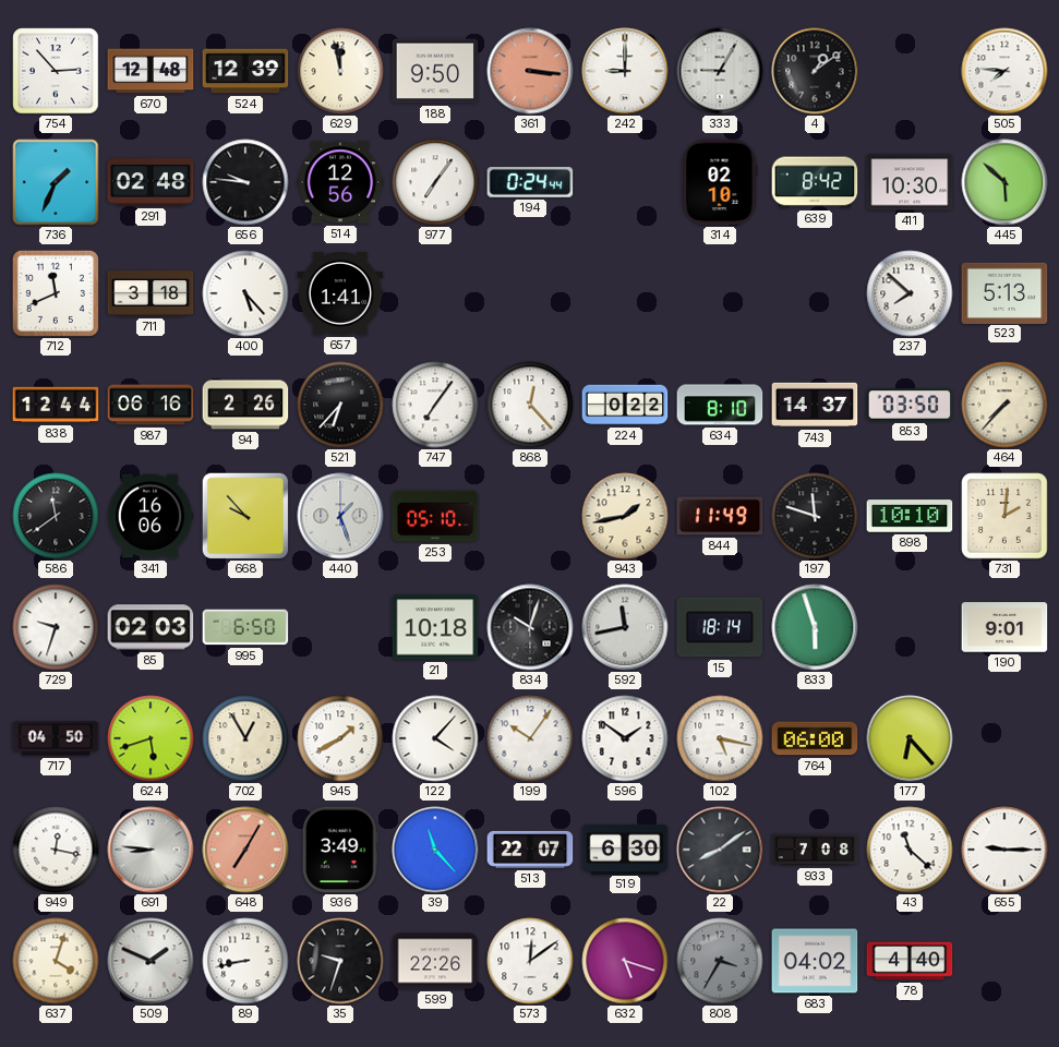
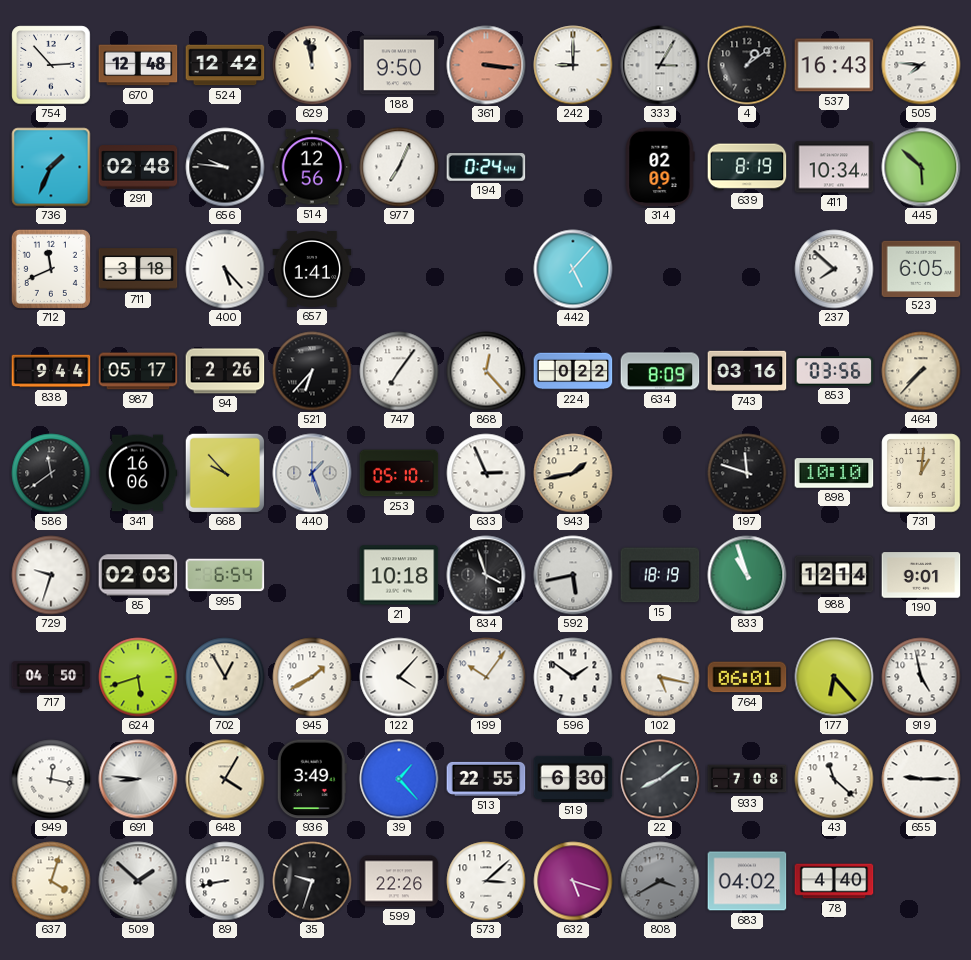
524: 12:39 -> 12:42 (225, 65)
333: 9:05 -> 3:05 (660, 65)
537: none -> 16:43 (834, 65)
977: 7:06 -> 7:04 (399, 167)
314: 02:10 -> 02:09 (660, 167)
639: 8:42 -> 8:19 (747, 167)
411: 10:30 -> 10:34 (834, 167)
442: none -> 5:07 (573, 269)
523: 5:13 -> 6:05 (921, 268)
838: 12:44 -> 9:44 (51, 371)
987: 06:16 -> 05:17 (138, 371)
634: 8:10 -> 8:09 (660, 371)
743: 14:37 -> 03:16 (747, 371)
853: 03:50 -> 03:56 (834, 371)
633: none -> 2:56 (486, 473)
844: 11:49 -> none (720, 516)
731: 2:01 -> 1:01 (921, 473)
995: 6:50 -> 6:54 (225, 575)
834: 10:03 -> 3:57 (486, 575)
592: 11:43 -> 5:43 (573, 575)
15: 18:14 -> 18:19 (660, 575)
833: 5:57 -> 10:57 (747, 575)
988: none -> 12:14 (834, 575)
764: 06:00 -> 06:01 (747, 677)
919: none -> 4:58 (921, 677)
648: 7:05 -> 4:05 (225, 779)
648 dial: salmon -> cream (225, 779)
39: 11:23 -> 1:23 (399, 779)
513: 22:07 -> 22:55 (486, 779)
509: 1:49 -> 1:52 (138, 881)
573: 12:09 -> 3:08 (486, 881)
808: 3:35 -> 3:40 (660, 881)
